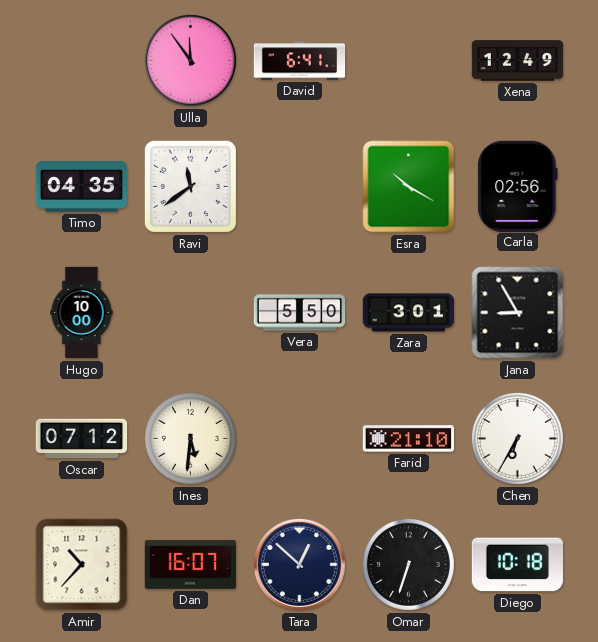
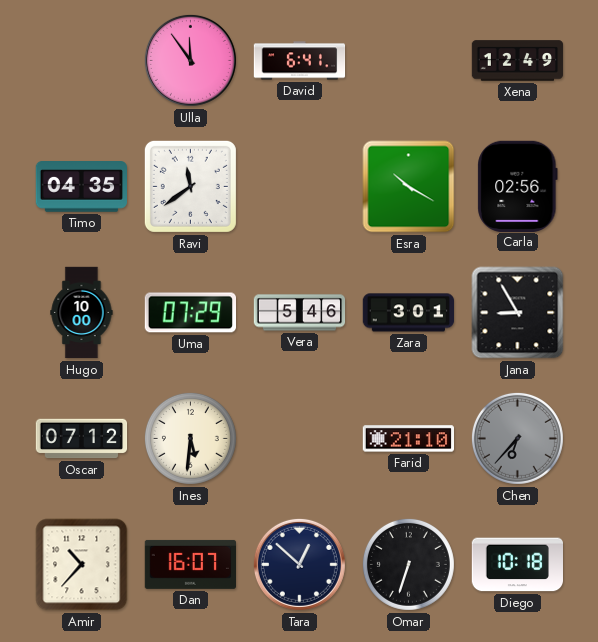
Uma: none -> 07:29 (190, 313)
Vera: 5:50 -> 5:46 (300, 313)
Chen: 6:35 -> 6:37 (517, 438)
Chen dial: white -> grey (517, 438)
